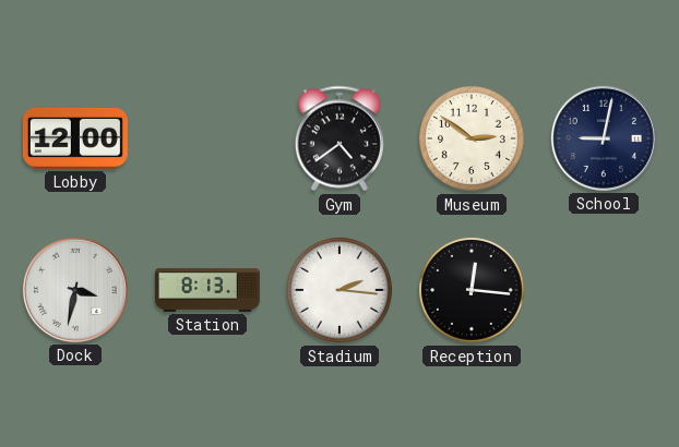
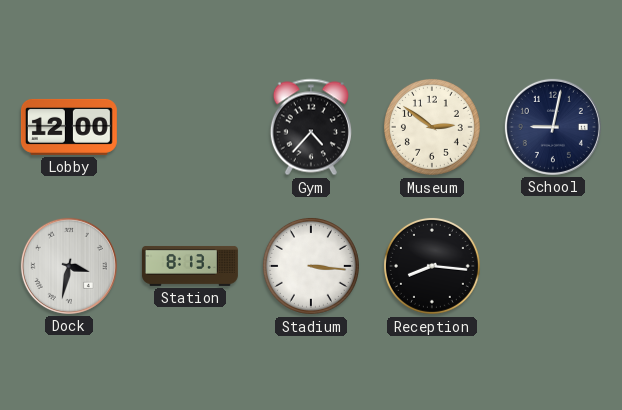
Gym: 4:39 -> 4:37 (311, 127)
Stadium: 2:16 -> 3:16 (311, 266)
Reception: 12:16 -> 8:16 (432, 266)
